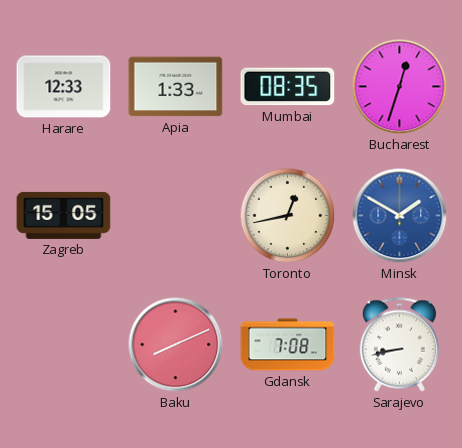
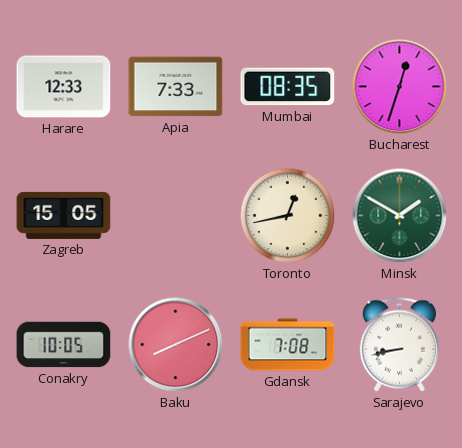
Apia: 1:33 -> 7:33 (176, 87)
Minsk dial: blue -> green (400, 216)
Conakry: none -> 10:05 (64, 345)
